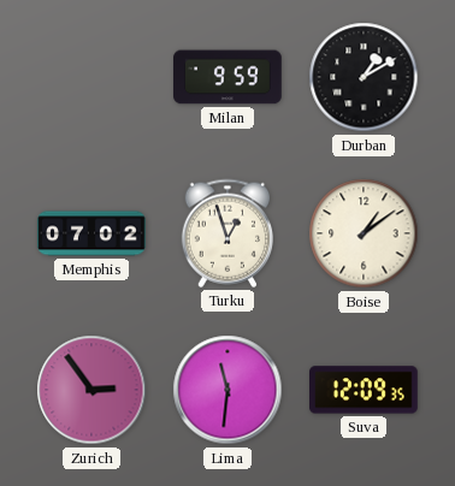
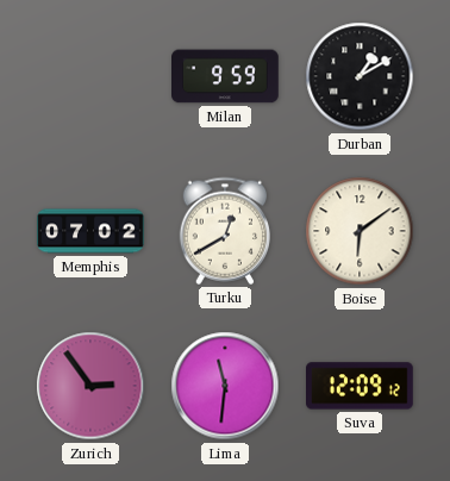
Turku: 12:57 -> 12:40 (224, 231)
Boise: 1:09 -> 6:09 (360, 231)
Suva: 12:09:35 -> 12:09:12 (361, 386)
